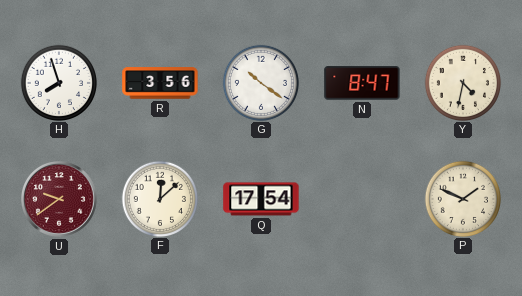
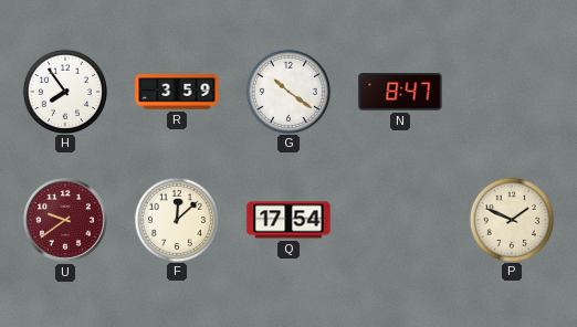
H: 7:57 -> 7:54 (64, 91)
R: 3:56 -> 3:59 (177, 92)
Y: 4:32 -> none (462, 82)
